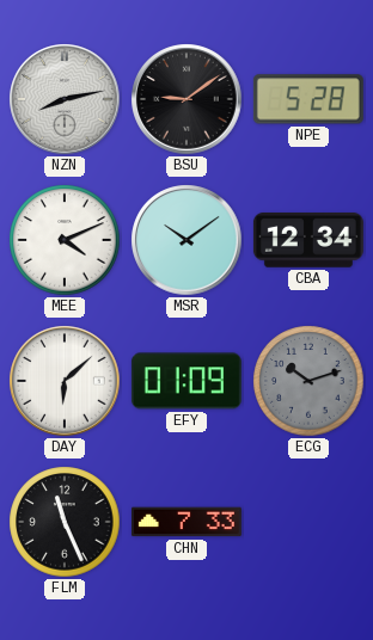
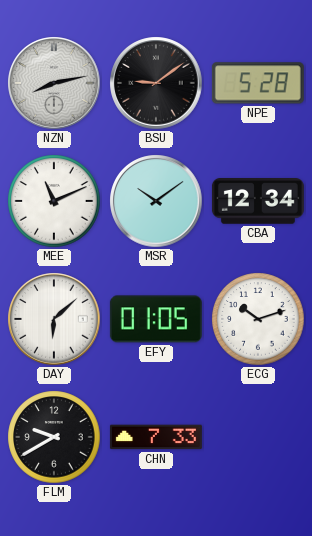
MEE: 4:11 -> 11:11 (54, 201)
EFY: 01:09 -> 01:05 (156, 319)
ECG dial: grey -> white (258, 319)
FLM: 11:26 -> 9:40 (54, 437)
